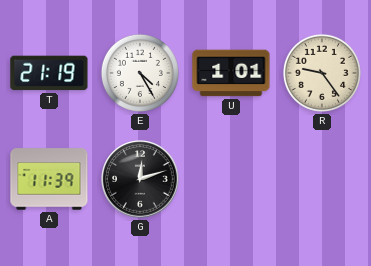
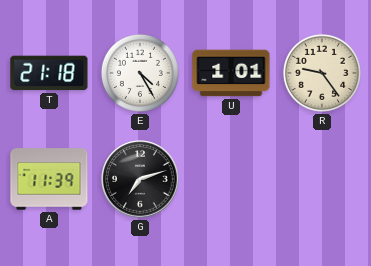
T: 21:19 -> 21:18 (49, 73)
G: 12:12 -> 7:12 (140, 179)
